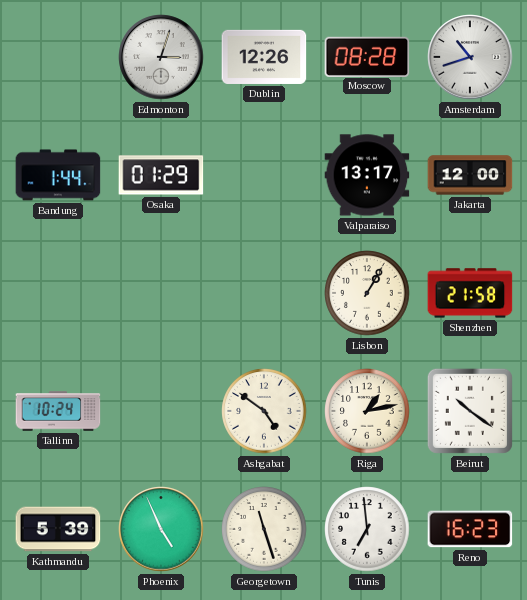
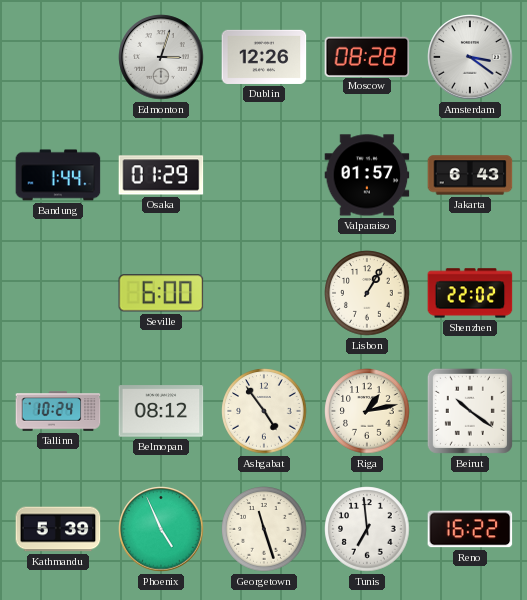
Amsterdam: 10:42 -> 3:21 (470, 57)
Valparaiso: 13:17 -> 01:57 (367, 175)
Jakarta: 12:00 -> 6:43 (470, 175)
Seville: none -> 6:00 (161, 293)
Shenzhen: 21:58 -> 22:02 (470, 293)
Belmopan: none -> 08:12 (161, 411)
Ashgabat: 4:51 -> 4:54 (264, 411)
Reno: 16:23 -> 16:22 (470, 529)
